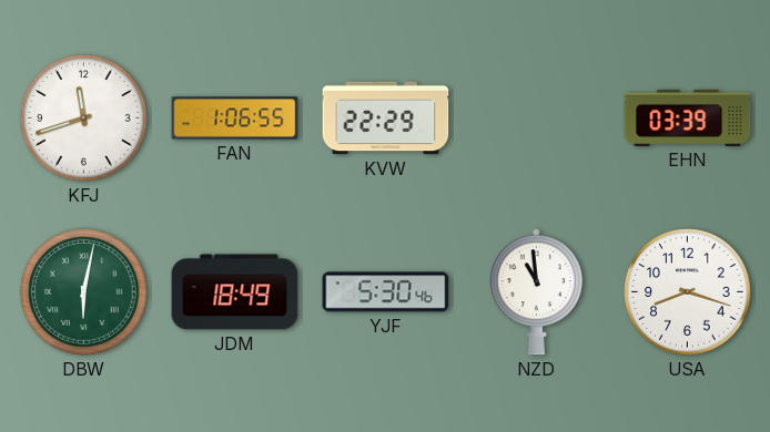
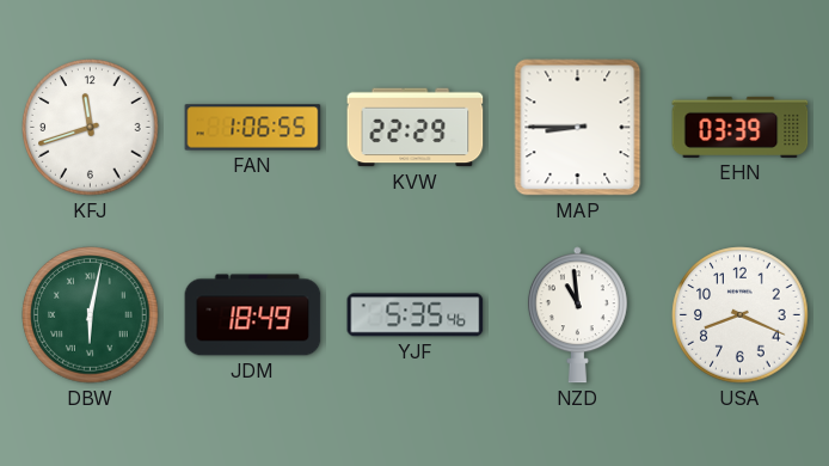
MAP: none -> 8:45 (578, 128)
YJF: 5:30 -> 5:35 (416, 315)
USA: 8:18 -> 8:19 (741, 315)
